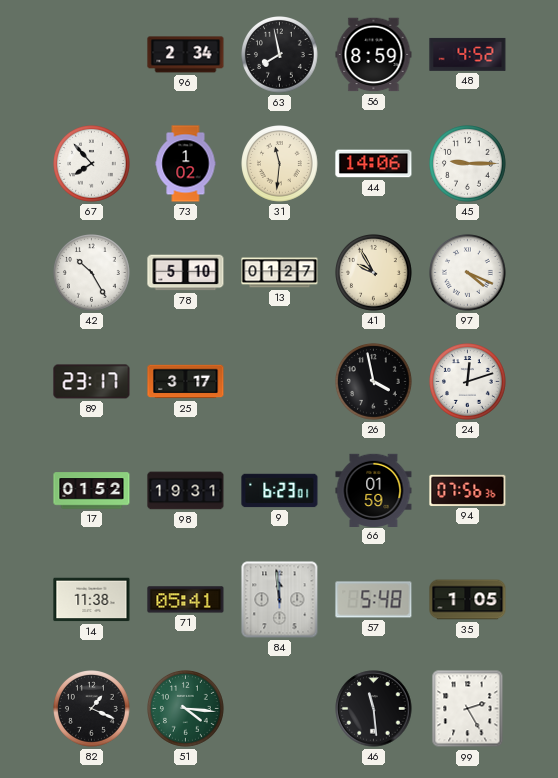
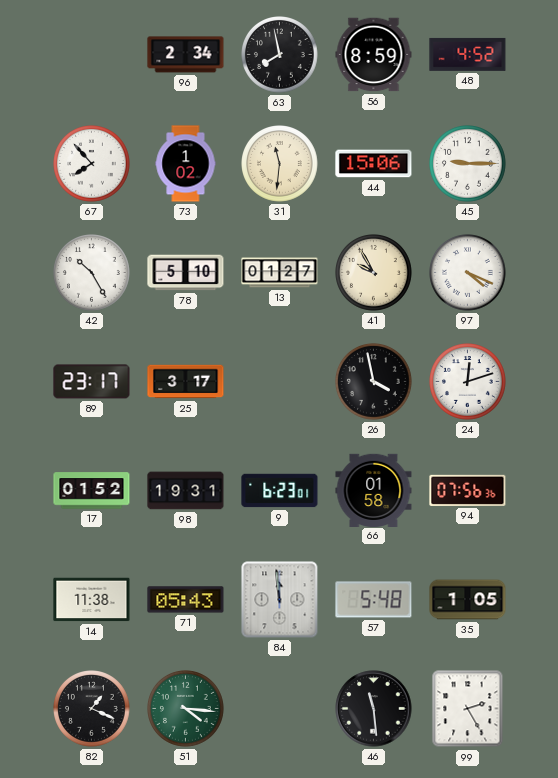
44: 14:06 -> 15:06 (374, 164)
66: 01:59 -> 01:58 (374, 490)
71: 05:41 -> 05:43 (186, 600)
